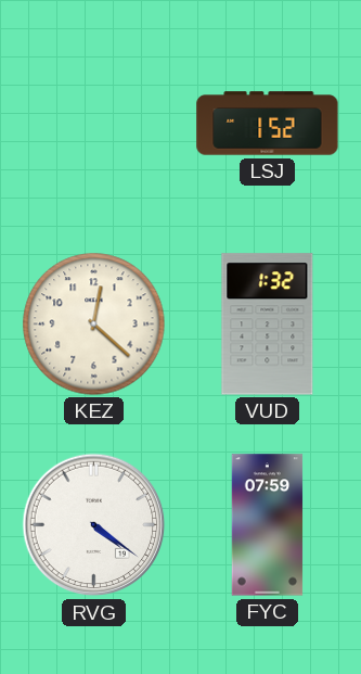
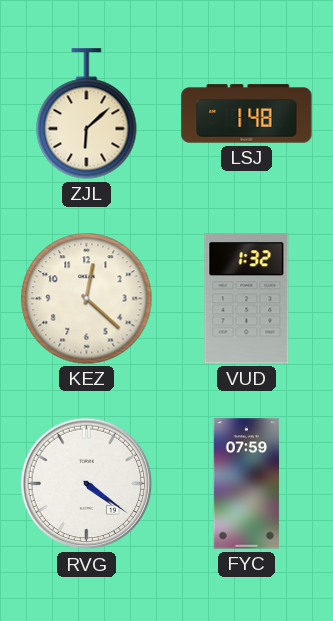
ZJL: none -> 6:08 (87, 114)
LSJ: 1:52 -> 1:48 (247, 114)
